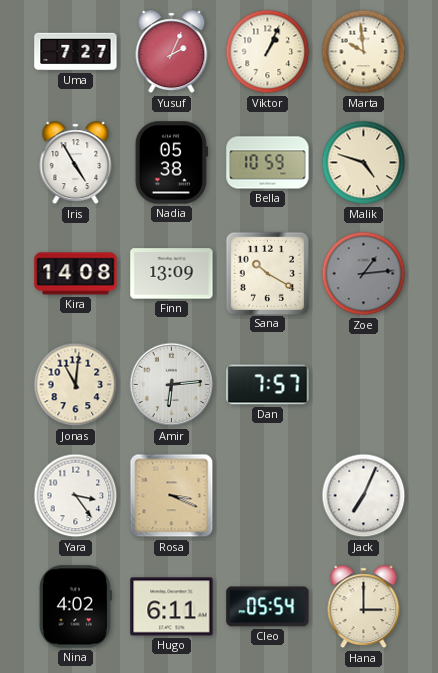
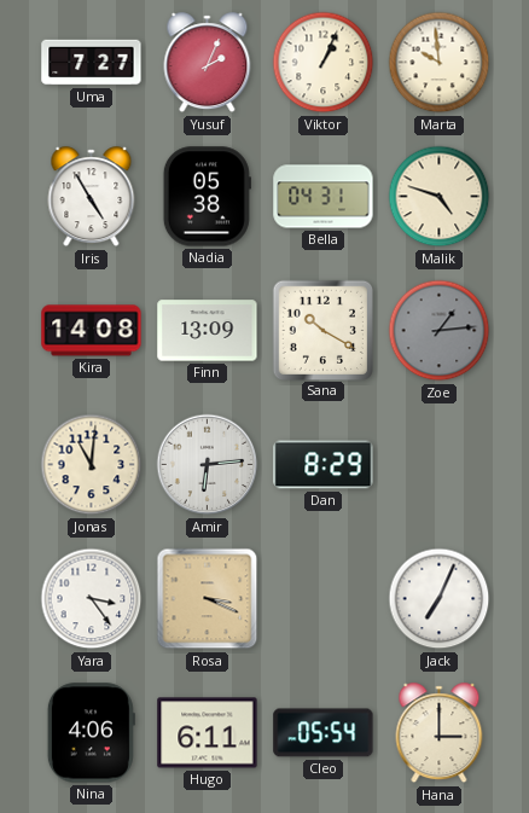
Bella: 10:59 -> 04:31 (324, 197)
Dan: 7:57 -> 8:29 (324, 465)
Nina: 4:02 -> 4:06 (91, 733)
